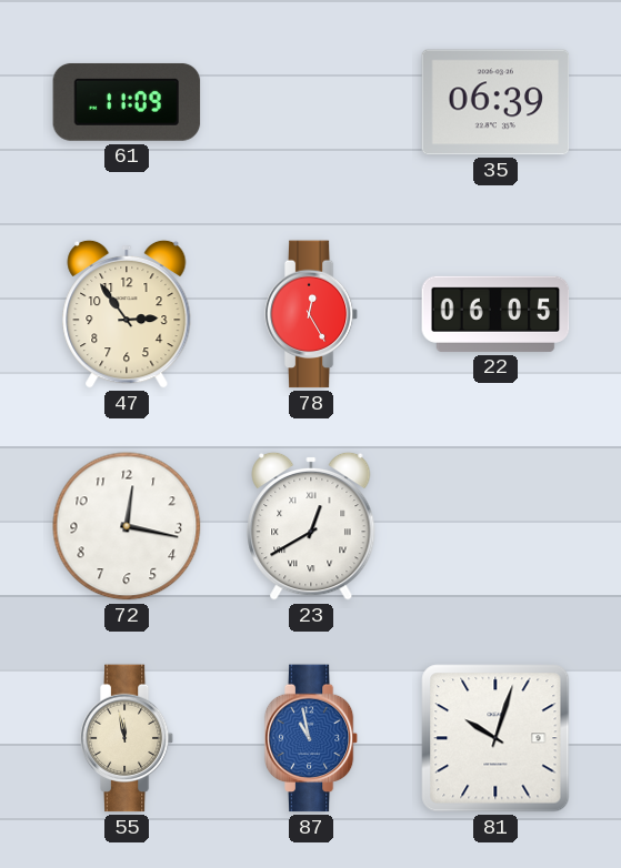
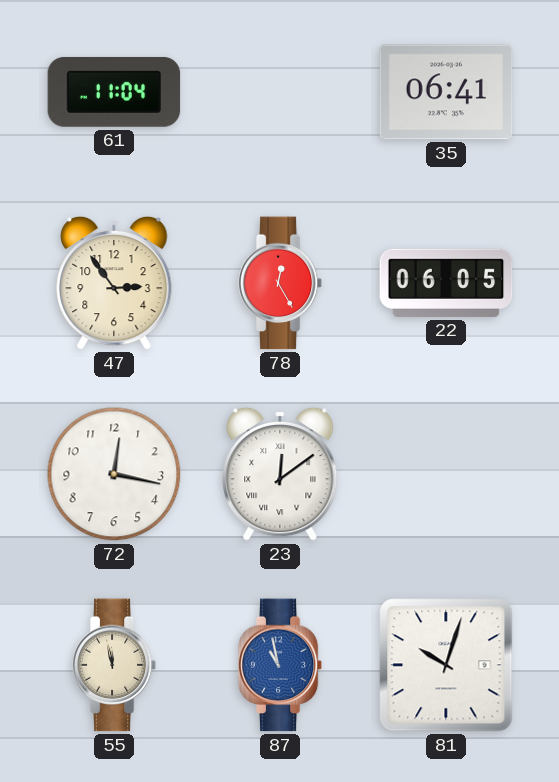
61: 11:09 -> 11:04 (114, 92)
35: 06:39 -> 06:41 (446, 92)
23: 12:40 -> 12:09 (280, 474)
